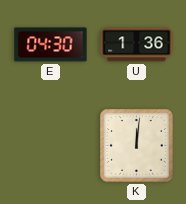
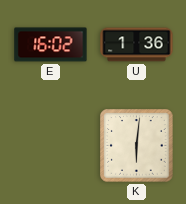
E: 04:30 -> 16:02 (51, 45)
K: 12:01 -> 6:01 (137, 146)
